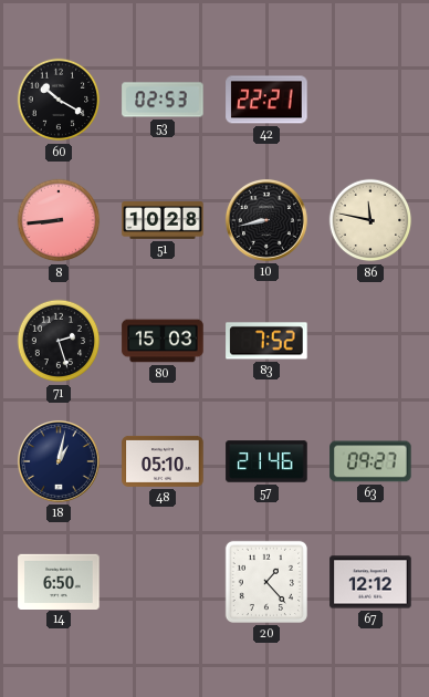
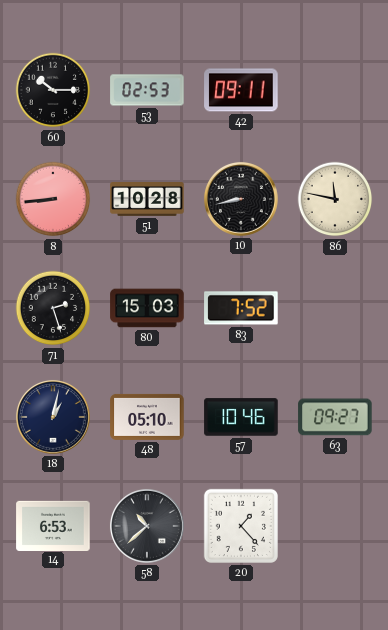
60: 10:20 -> 10:15 (53, 90)
42: 22:21 -> 09:11 (241, 90)
57: 21:46 -> 10:46 (241, 417)
14: 6:50 -> 6:53 (53, 525)
58: none -> 10:38 (147, 526)
67: 12:12 -> none (370, 582)
